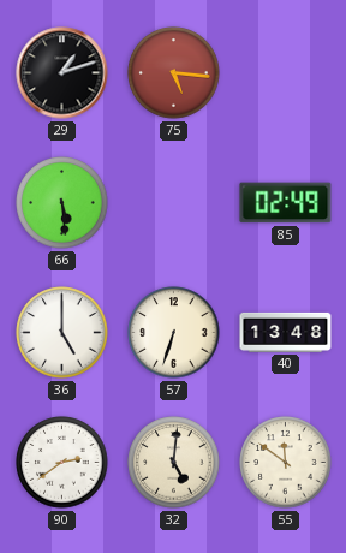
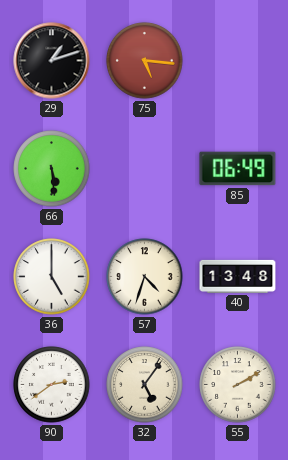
85: 02:49 -> 06:49 (238, 169)
57: 6:33 -> 4:33 (145, 277)
32: 5:01 -> 5:06 (145, 385)
55: 11:51 -> 2:10 (238, 385)
